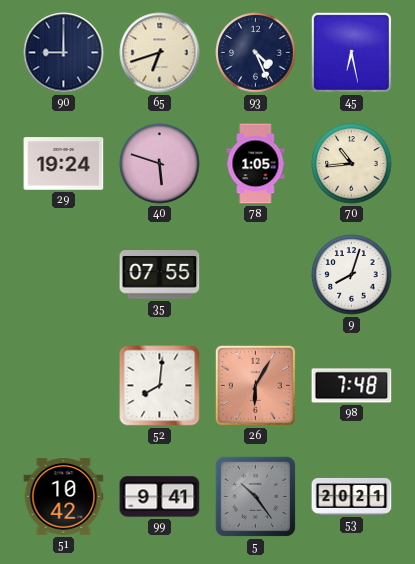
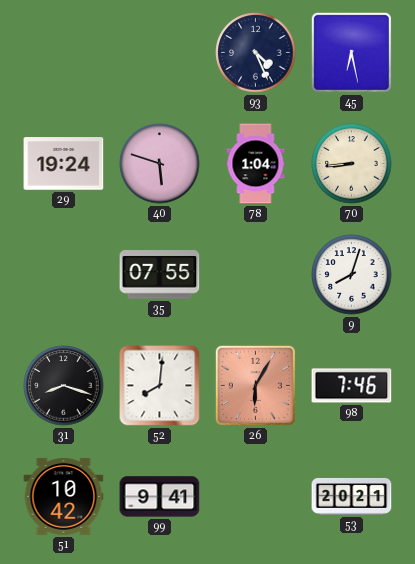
90: 9:00 -> none (64, 53)
65: 6:42 -> none (160, 53)
78: 1:05 -> 1:04 (256, 164)
70: 10:44 -> 8:44 (352, 164)
31: none -> 8:18 (64, 386)
98: 7:48 -> 7:46 (352, 386)
5: 10:24 -> none (255, 496)
